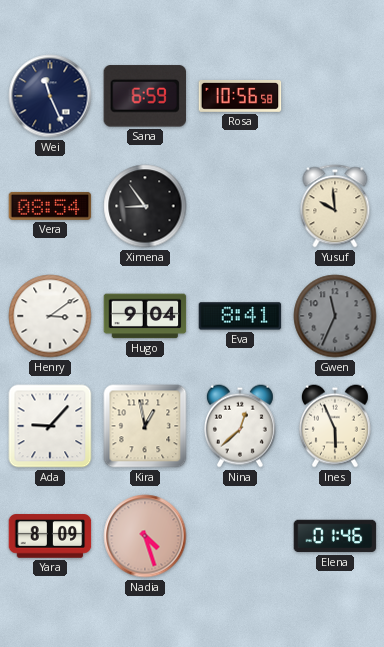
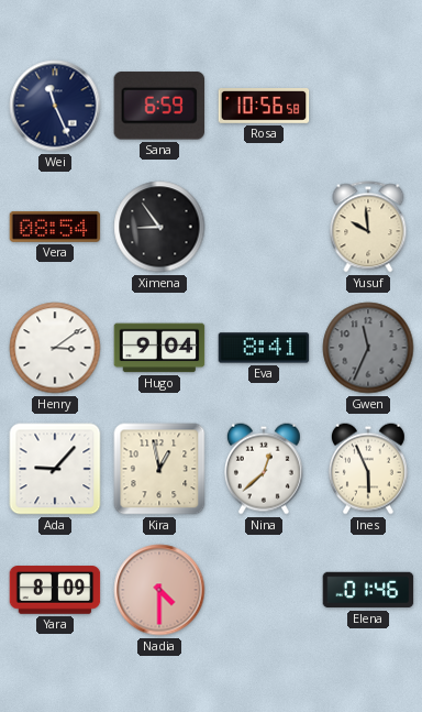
Nadia: 4:27 -> 4:30 (159, 590)
